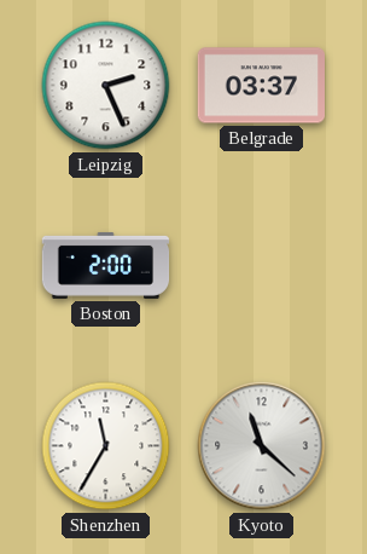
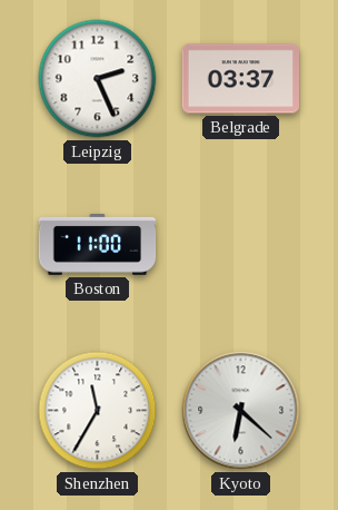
Boston: 2:00 -> 11:00 (98, 244)
Kyoto: 11:22 -> 6:22 (241, 411)
